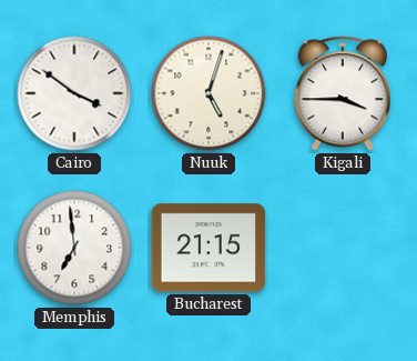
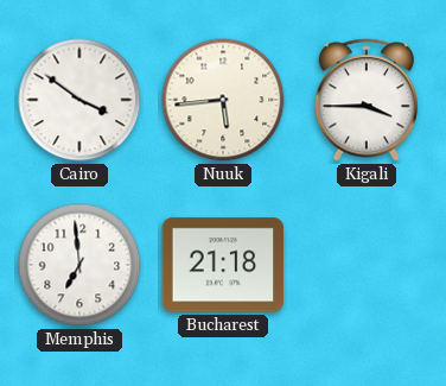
Nuuk: 5:03 -> 5:44 (223, 100)
Bucharest: 21:15 -> 21:18 (223, 265)
